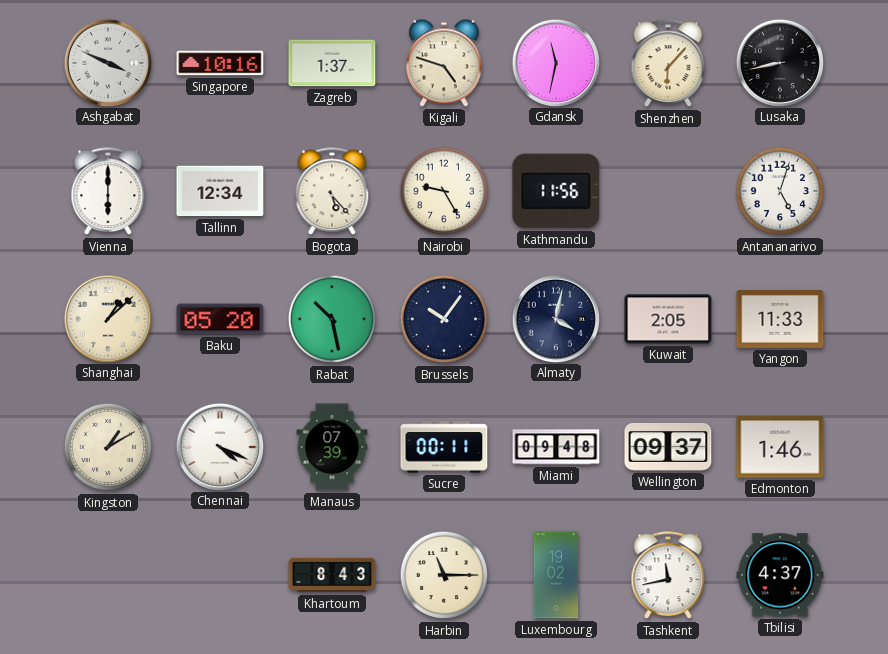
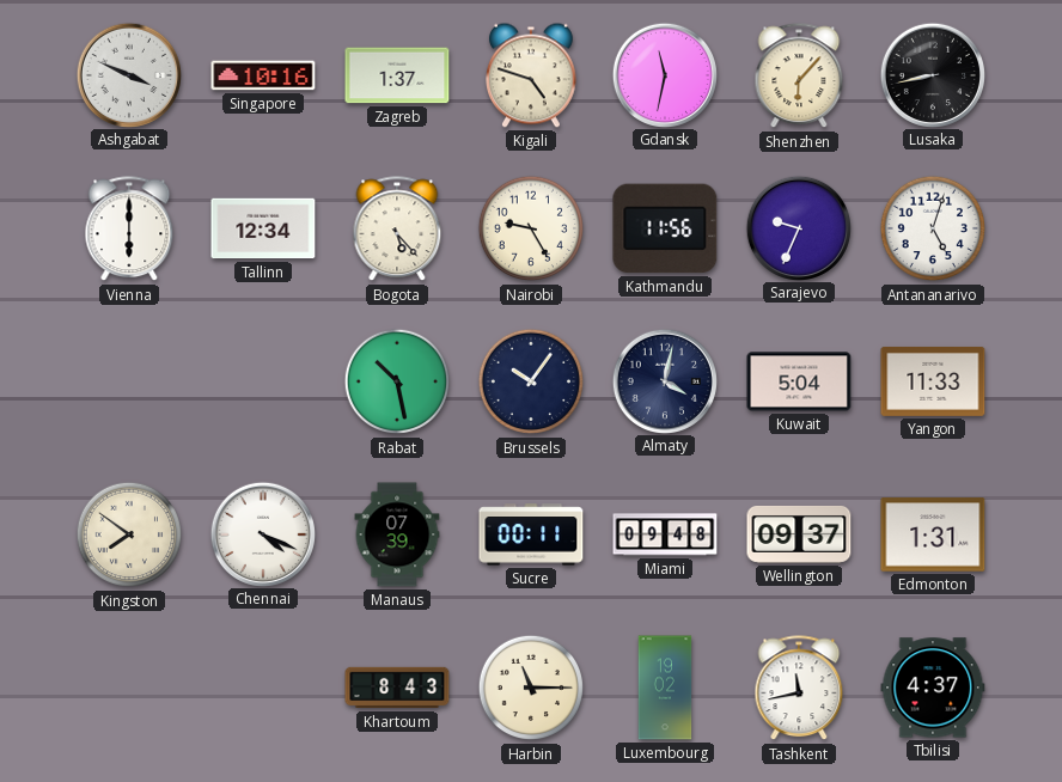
Sarajevo: none -> 9:34 (798, 227)
Shanghai: 1:08 -> none (107, 318)
Baku: 05:20 -> none (220, 319)
Kuwait: 2:05 -> 5:04 (799, 381)
Kingston: 1:10 -> 7:51 (129, 534)
Edmonton: 1:46 -> 1:31 (933, 534)
